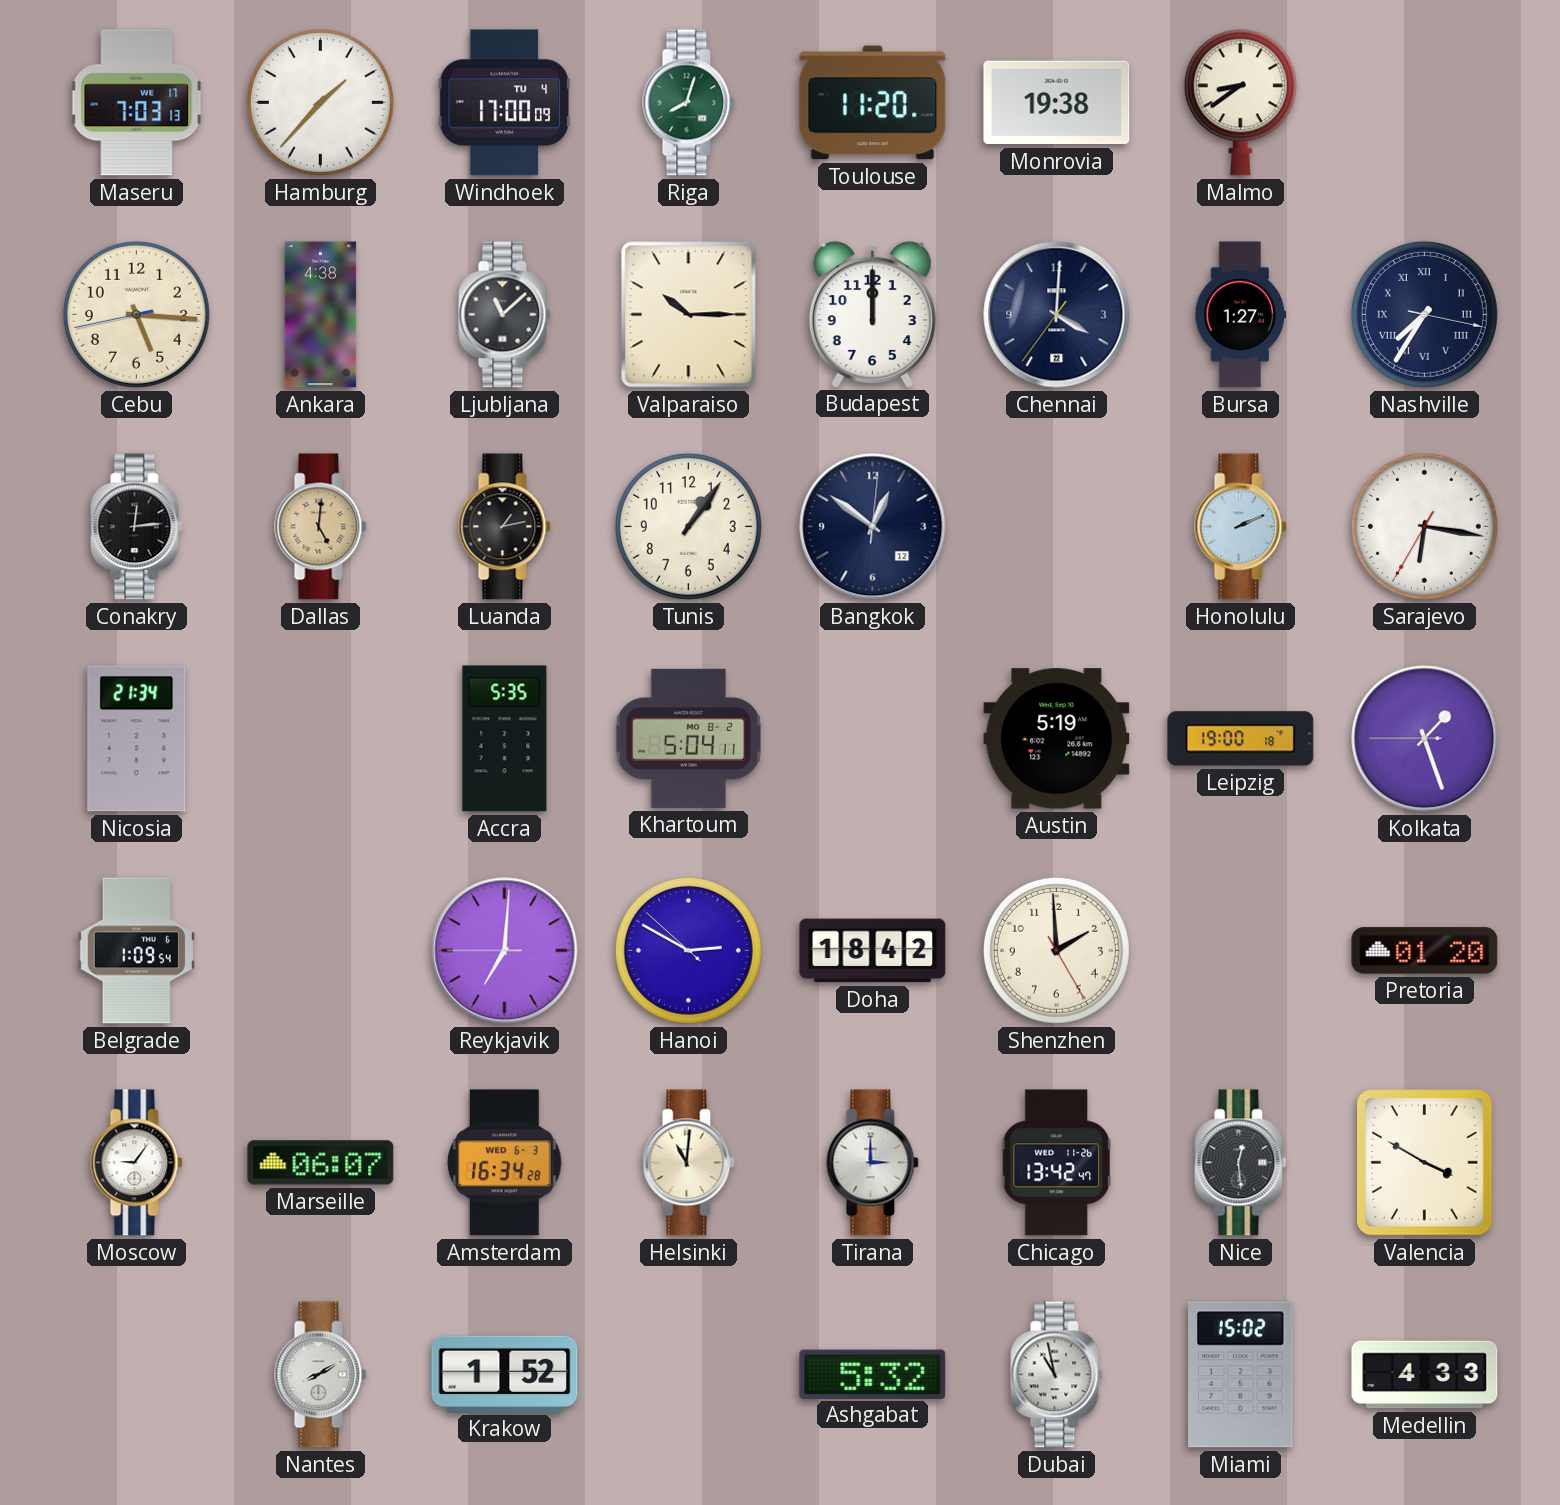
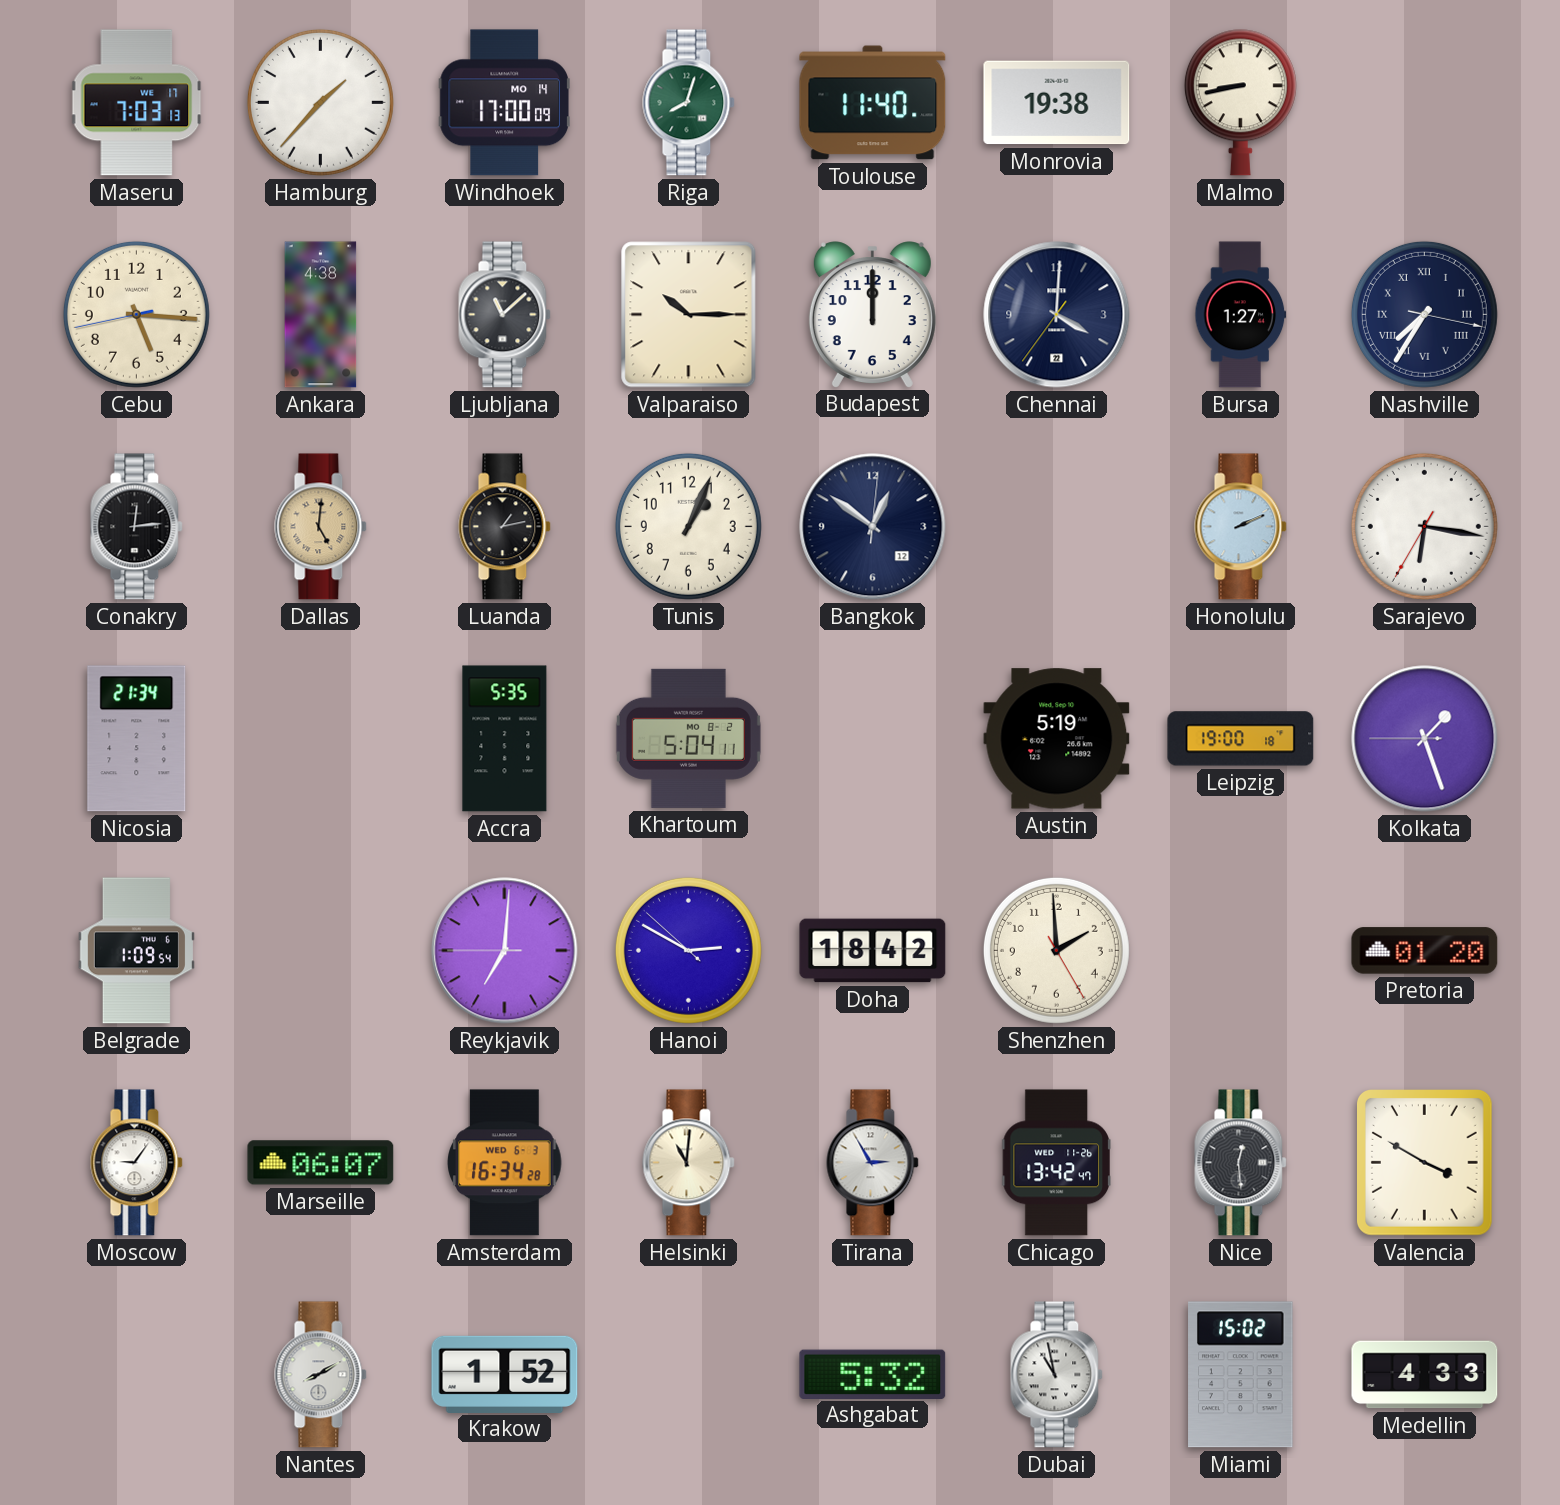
Windhoek date: TU 4 -> MO 14 (504, 103)
Toulouse: 11:20 -> 11:40 (873, 103)
Malmo: 8:39 -> 8:43 (1240, 103)
Tunis: 1:06 -> 1:04 (688, 526)
Tirana: 3:00 -> 2:55 (873, 1163)
